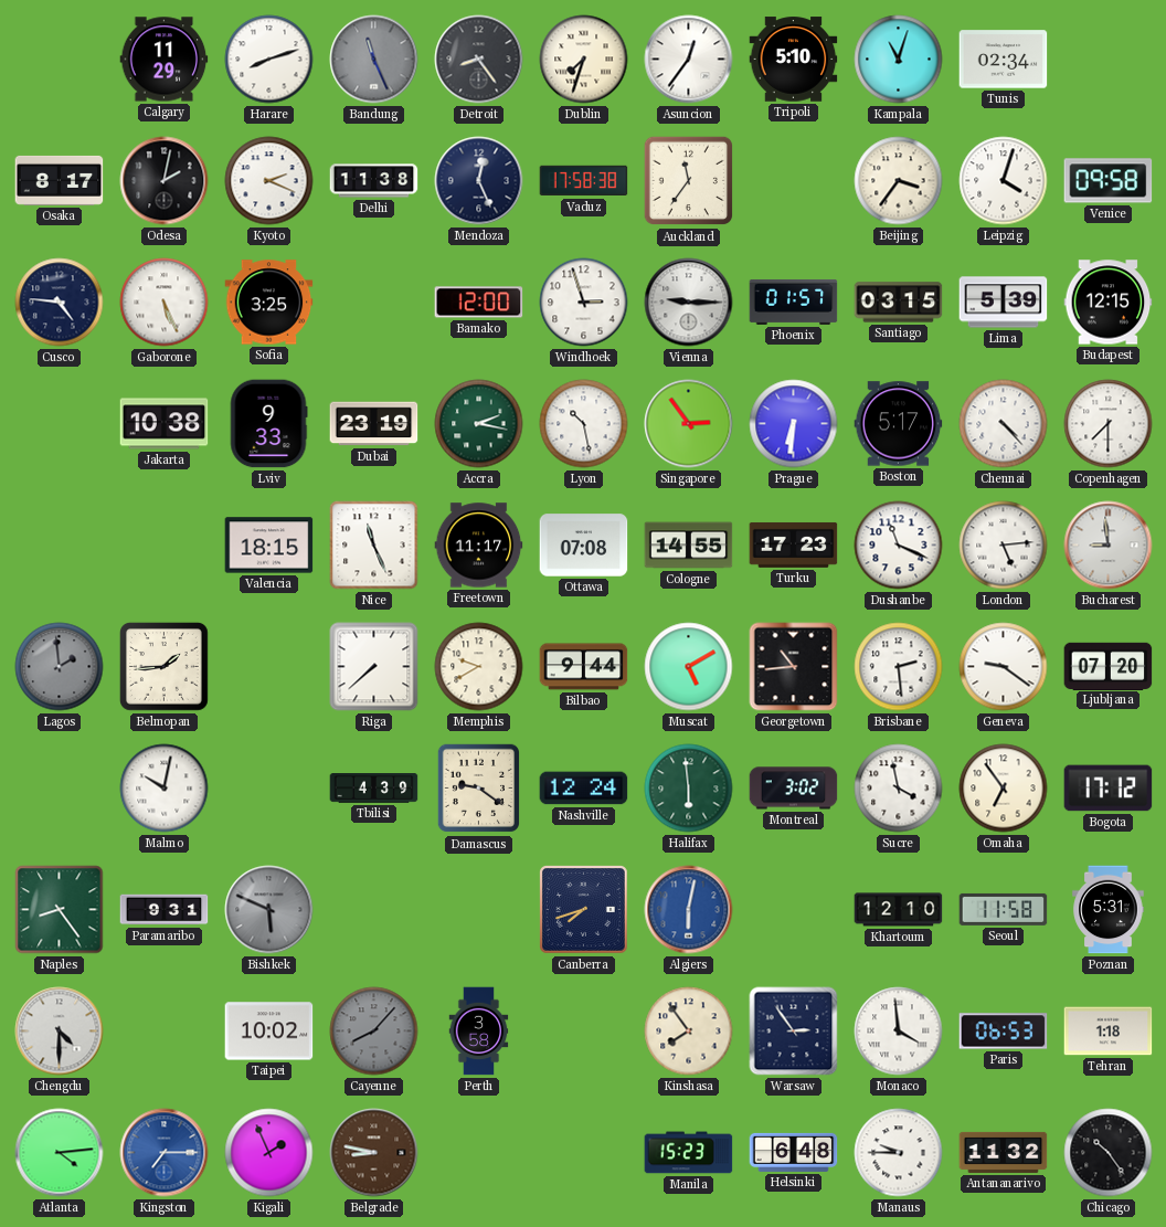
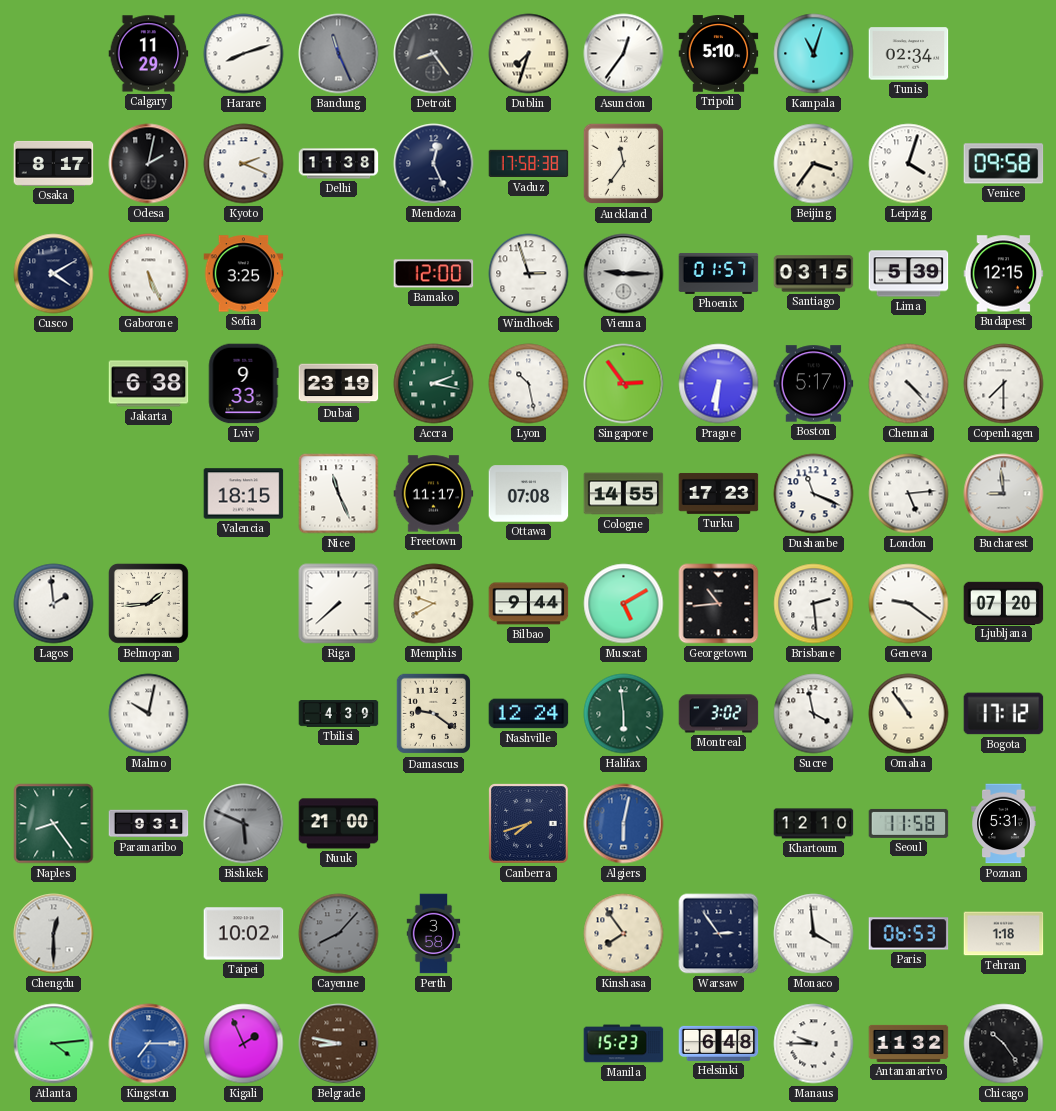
Cusco: 4:46 -> 4:10 (54, 274)
Jakarta: 10:38 -> 6:38 (149, 384)
Lagos dial: grey -> white (54, 604)
Omaha: 6:54 -> 10:54 (909, 714)
Nuuk: none -> 21:00 (339, 824)
Chengdu: 4:30 -> 12:30 (54, 934)
